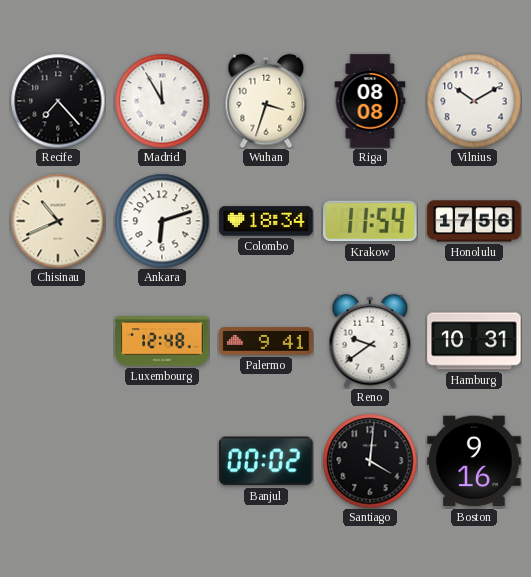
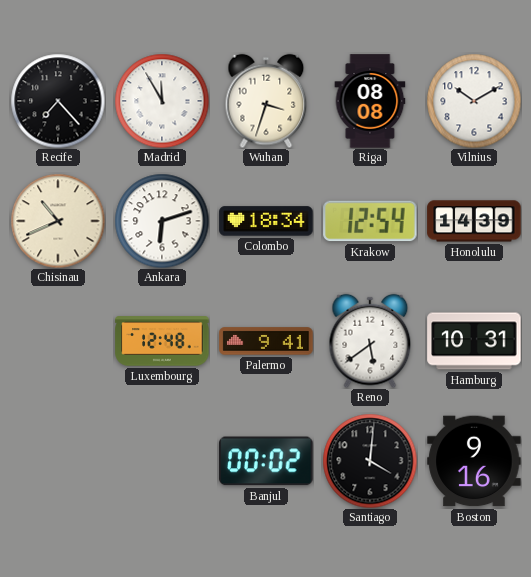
Krakow: 11:54 -> 12:54 (370, 221)
Honolulu: 17:56 -> 14:39 (474, 221)
Reno: 9:39 -> 5:39 (370, 341)
